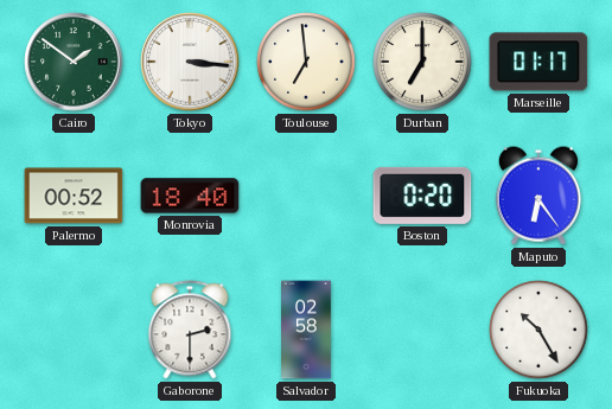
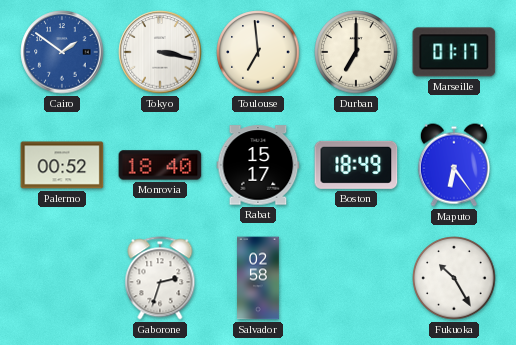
Cairo dial: green -> blue (62, 52)
Tokyo: 3:16 -> 3:17 (160, 52)
Rabat: none -> 15:17 (258, 165)
Boston: 0:20 -> 18:49 (356, 165)
Gaborone: 2:30 -> 2:33 (160, 278)
